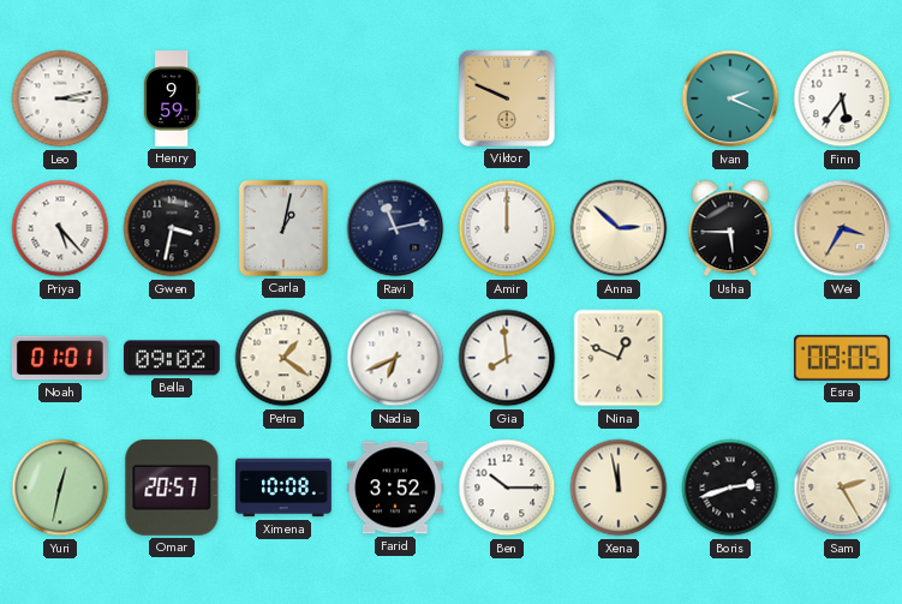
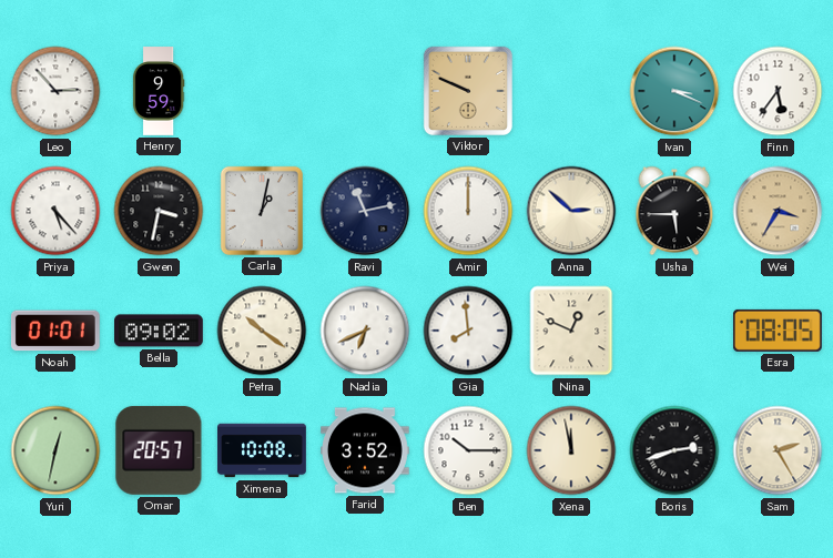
Leo: 3:13 -> 2:53 (55, 91)
Ivan: 2:19 -> 3:19 (674, 91)
Petra: 1:21 -> 10:21 (262, 331)
